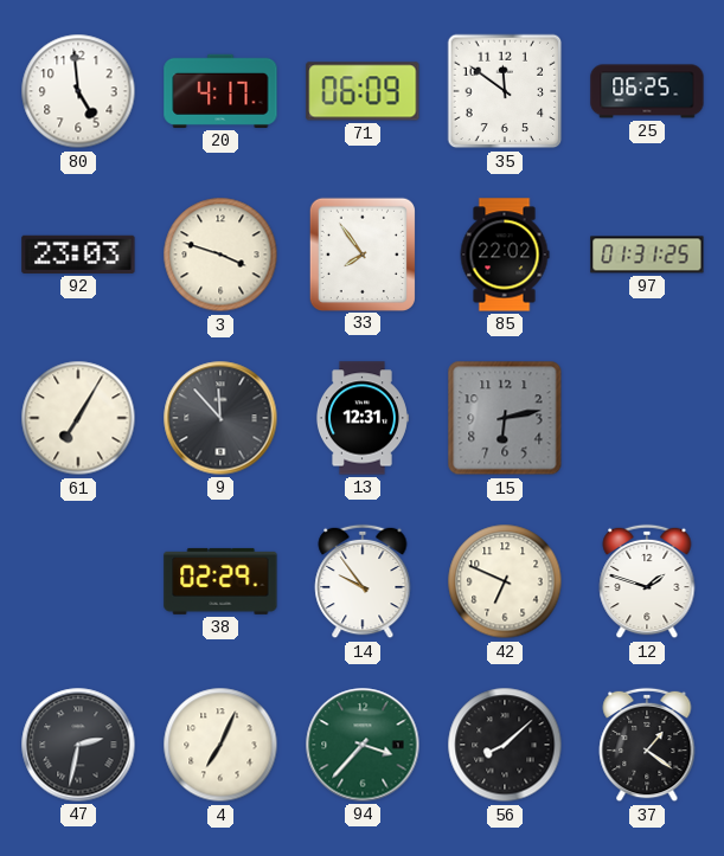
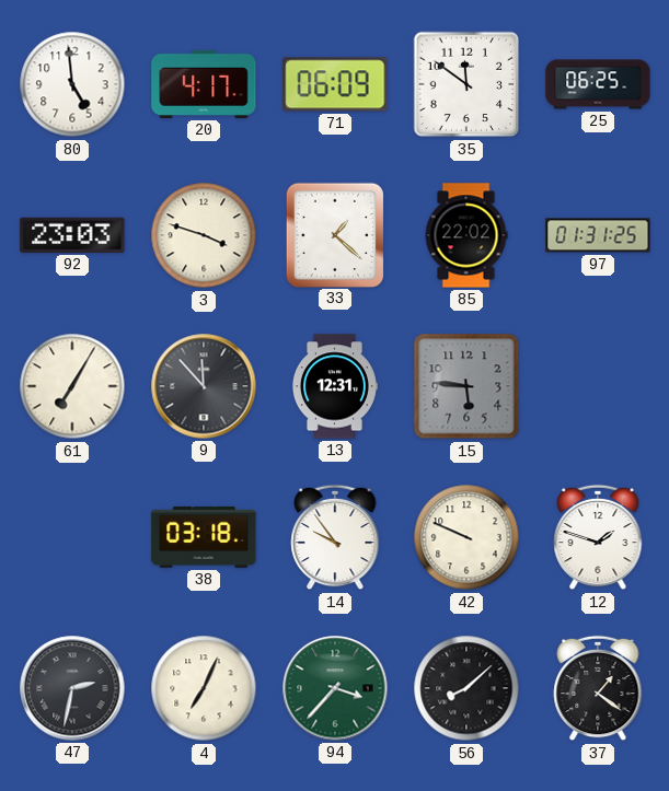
33: 7:54 -> 1:22 (335, 234)
15: 6:13 -> 5:46 (466, 386)
38: 02:29 -> 03:18 (204, 537)
42: 6:49 -> 9:49 (466, 537)
